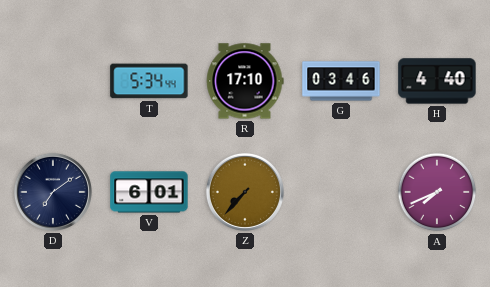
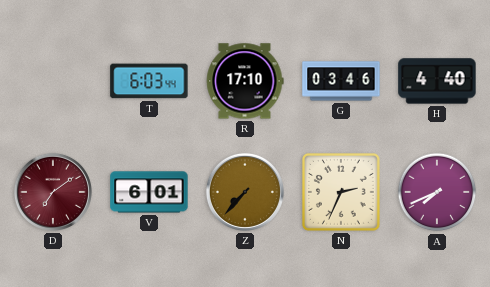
T: 5:34 -> 6:03 (149, 81)
D dial: navy -> burgundy (53, 192)
N: none -> 2:34 (341, 192)
